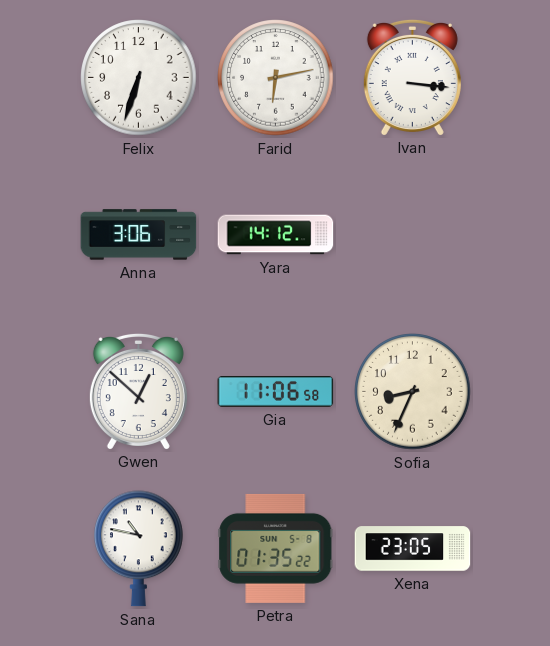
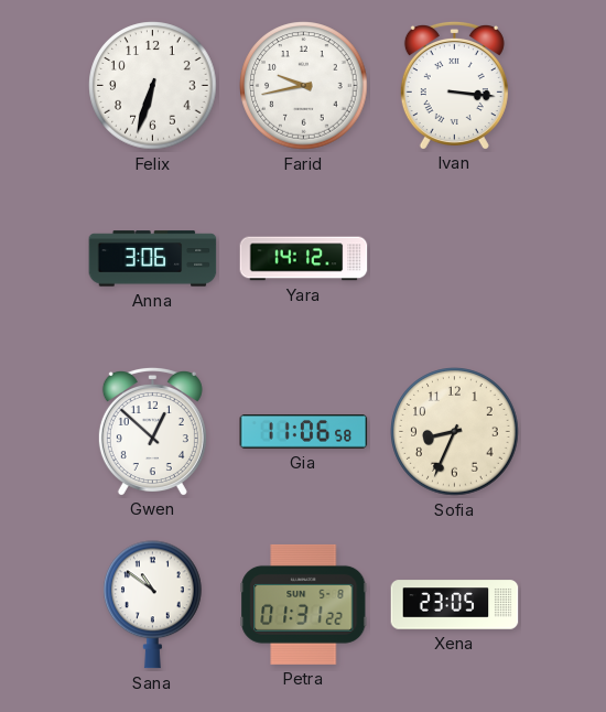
Farid: 6:13 -> 9:43 (304, 86)
Sana: 10:47 -> 10:51 (153, 605)
Petra: 01:35 -> 01:31 (304, 604)
